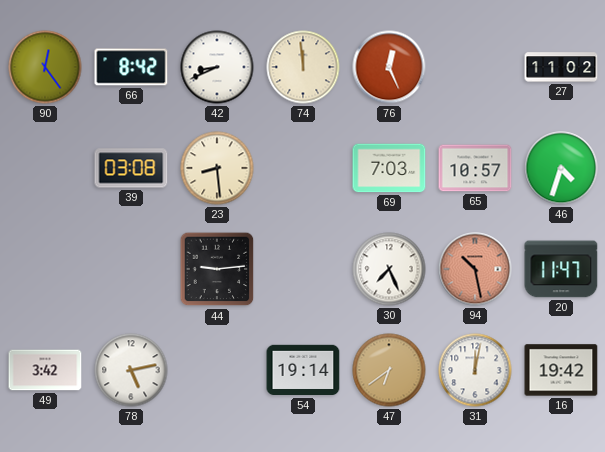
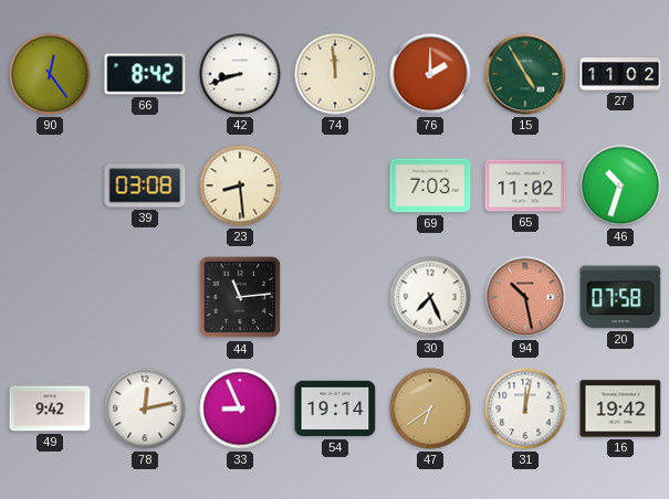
42: 8:41 -> 8:42 (240, 74)
76: 12:26 -> 2:00 (430, 74)
15: none -> 4:55 (525, 74)
65: 10:57 -> 11:02 (525, 185)
46: 4:33 -> 10:33 (620, 185)
44: 9:14 -> 11:14 (240, 297)
20: 11:47 -> 07:58 (620, 297)
49: 3:42 -> 9:42 (50, 408)
78: 5:13 -> 12:13 (145, 408)
33: none -> 8:56 (240, 408)
